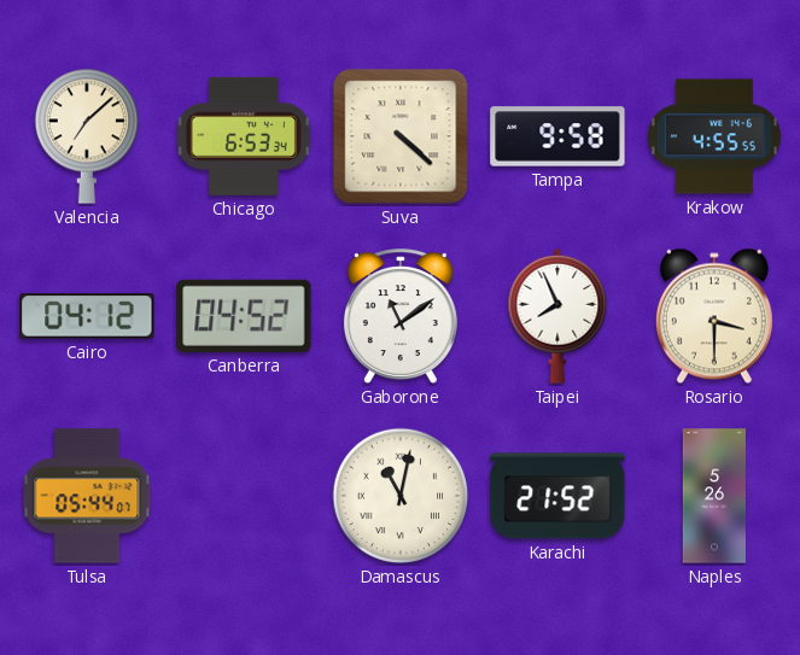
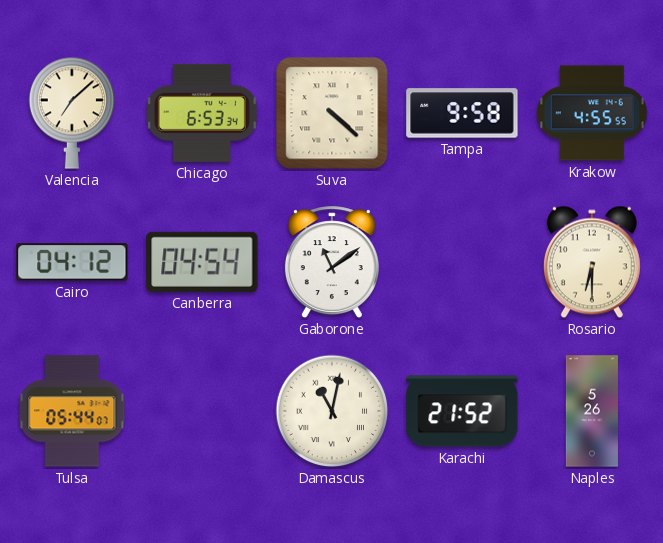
Canberra: 04:52 -> 04:54 (202, 262)
Taipei: 7:56 -> none (557, 316)
Rosario: 3:30 -> 6:30 (592, 262)
